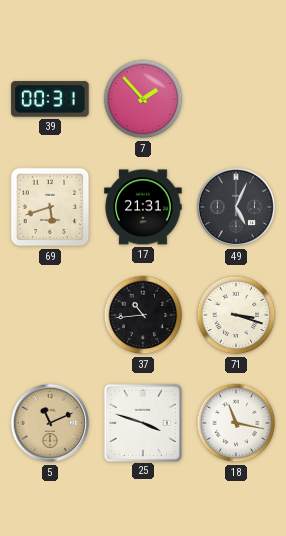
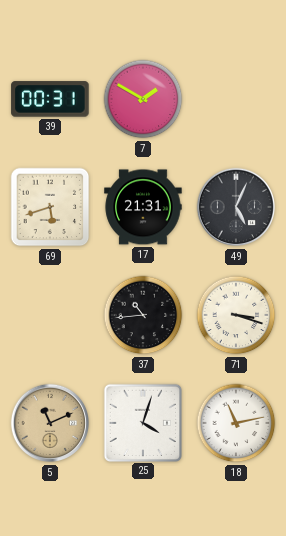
7: 1:53 -> 1:50 (143, 99)
25: 3:48 -> 4:03 (142, 422)
18: 11:17 -> 11:13 (236, 423)
